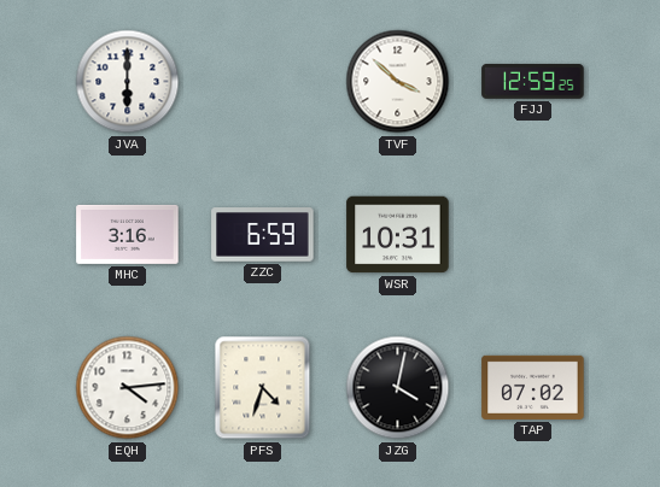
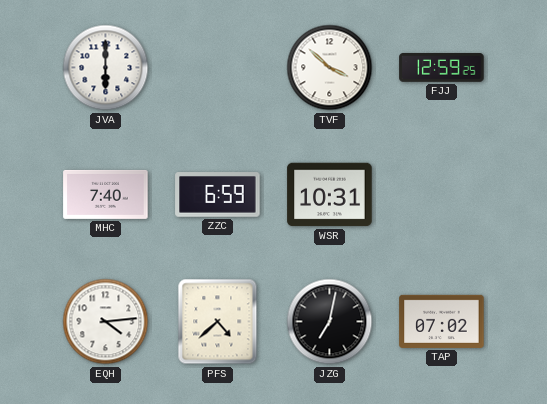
MHC: 3:16 -> 7:40 (106, 194)
PFS: 4:33 -> 4:38 (218, 322)
JZG: 4:02 -> 7:02 (330, 322)
